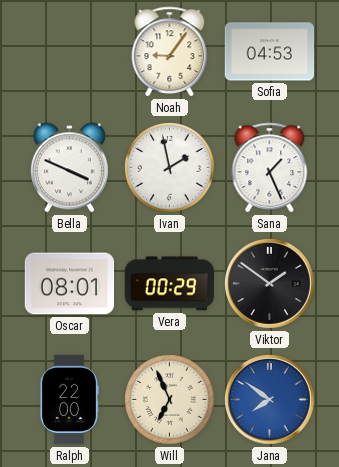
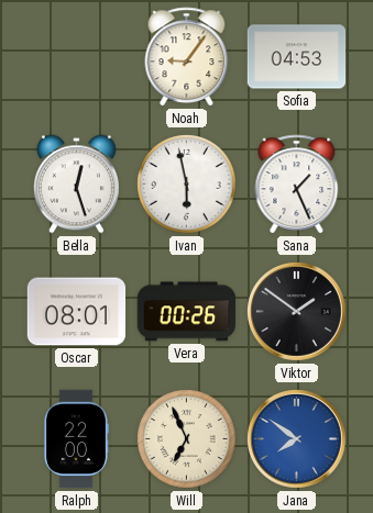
Bella: 3:49 -> 12:27 (76, 185)
Ivan: 1:58 -> 5:58 (187, 185)
Vera: 00:29 -> 00:26 (186, 312)
